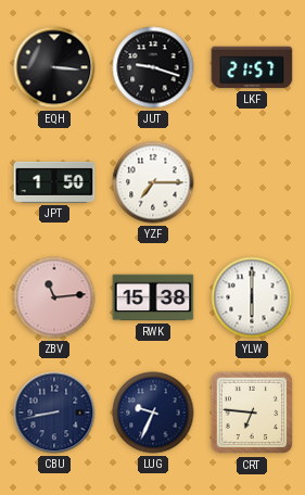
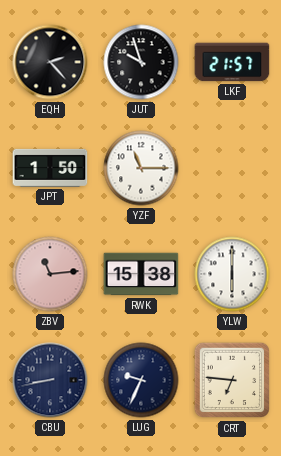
EQH: 3:16 -> 2:23 (50, 62)
JUT: 9:18 -> 9:57 (141, 62)
YZF: 7:15 -> 11:15 (141, 168)
